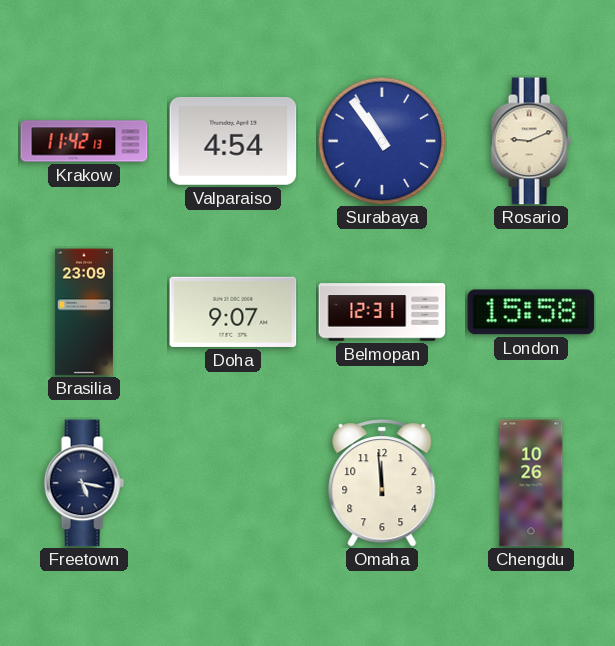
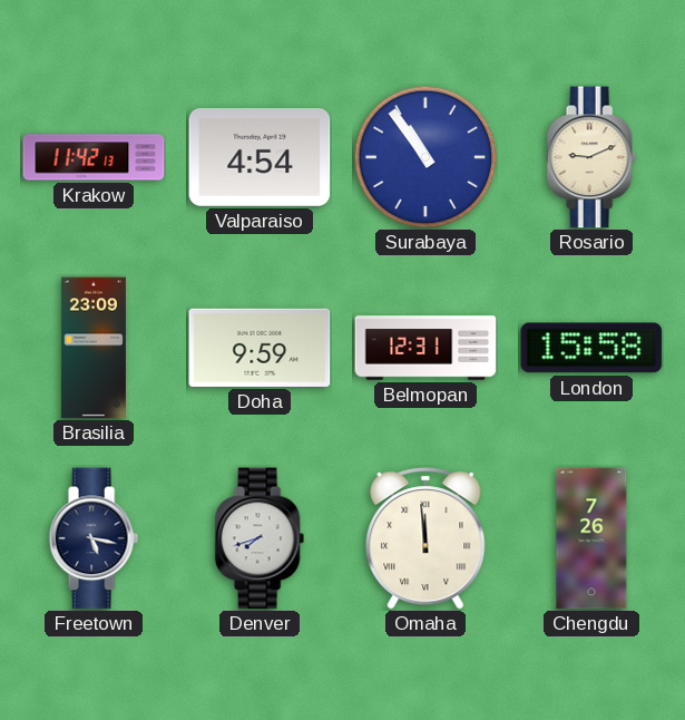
Doha: 9:07 -> 9:59 (260, 348)
Denver: none -> 7:42 (260, 538)
Omaha numerals: Arabic -> Roman (425, 538)
Chengdu: 10:26 -> 7:26 (591, 538)
